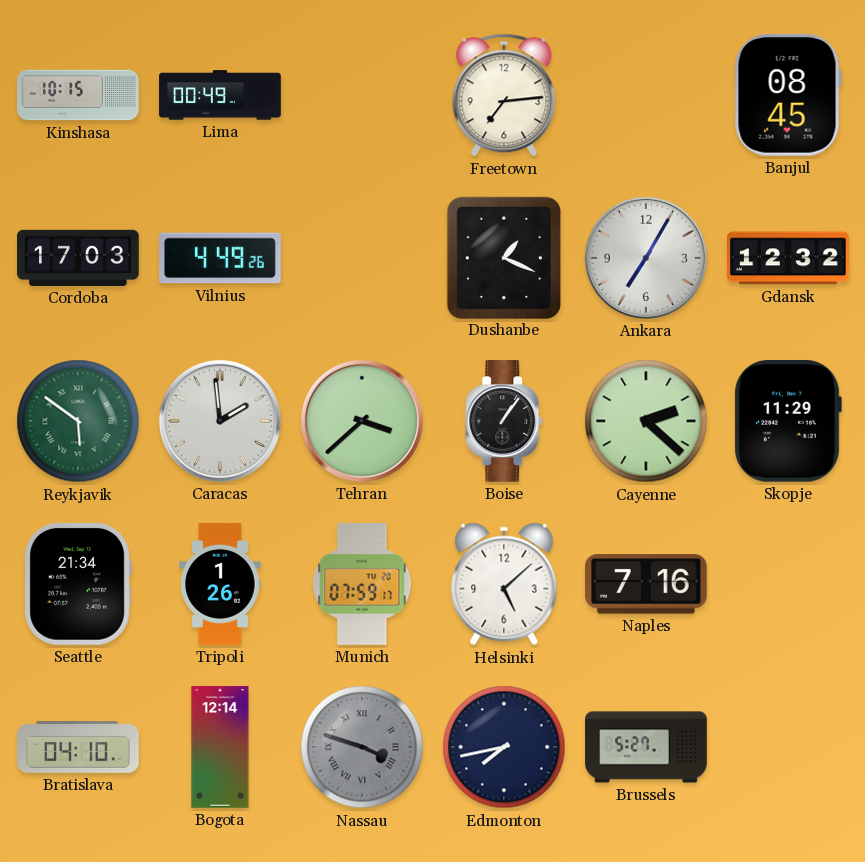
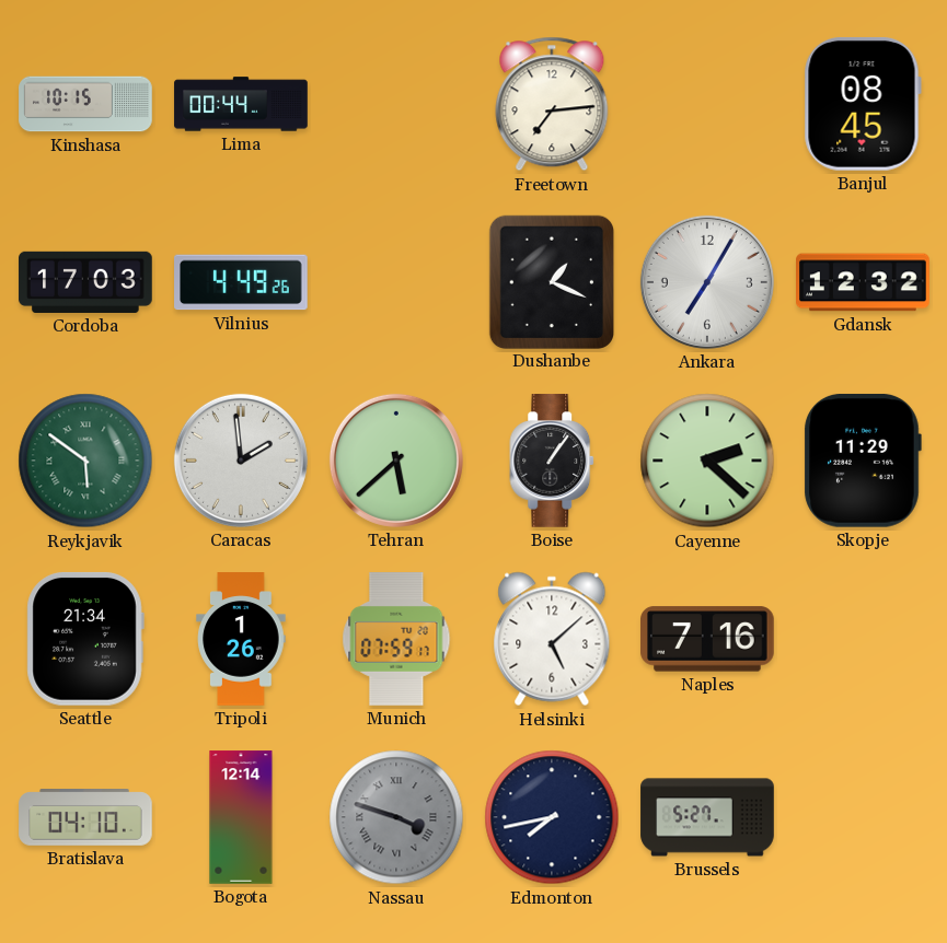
Lima: 00:49 -> 00:44 (241, 104)
Tehran: 3:38 -> 5:38 (396, 461)
